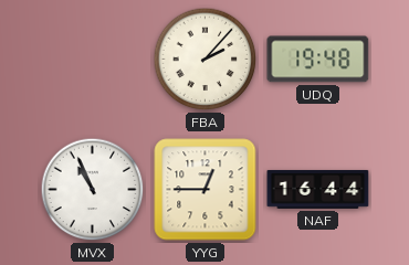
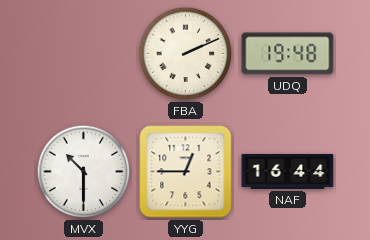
FBA: 2:07 -> 2:11 (186, 54)
MVX: 10:56 -> 10:30 (84, 172)
